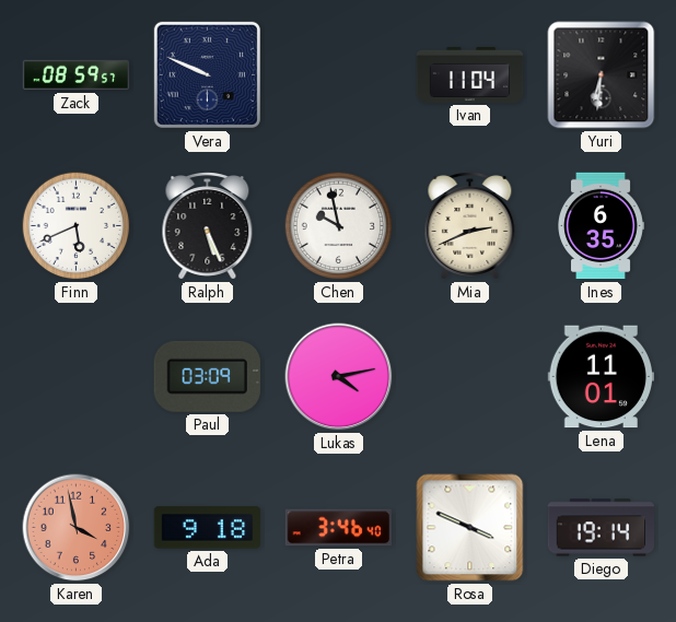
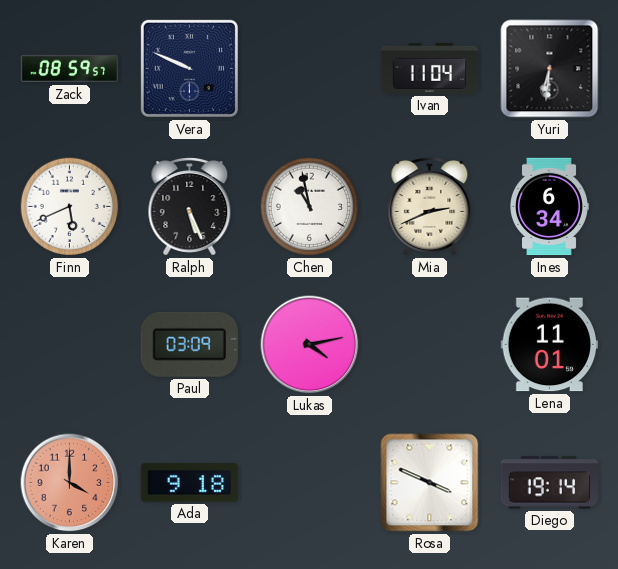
Chen: 9:58 -> 10:58 (310, 207)
Ines: 6:35 -> 6:34 (549, 207)
Karen: 3:58 -> 4:00 (70, 483)
Petra: 3:46 -> none (338, 528)
